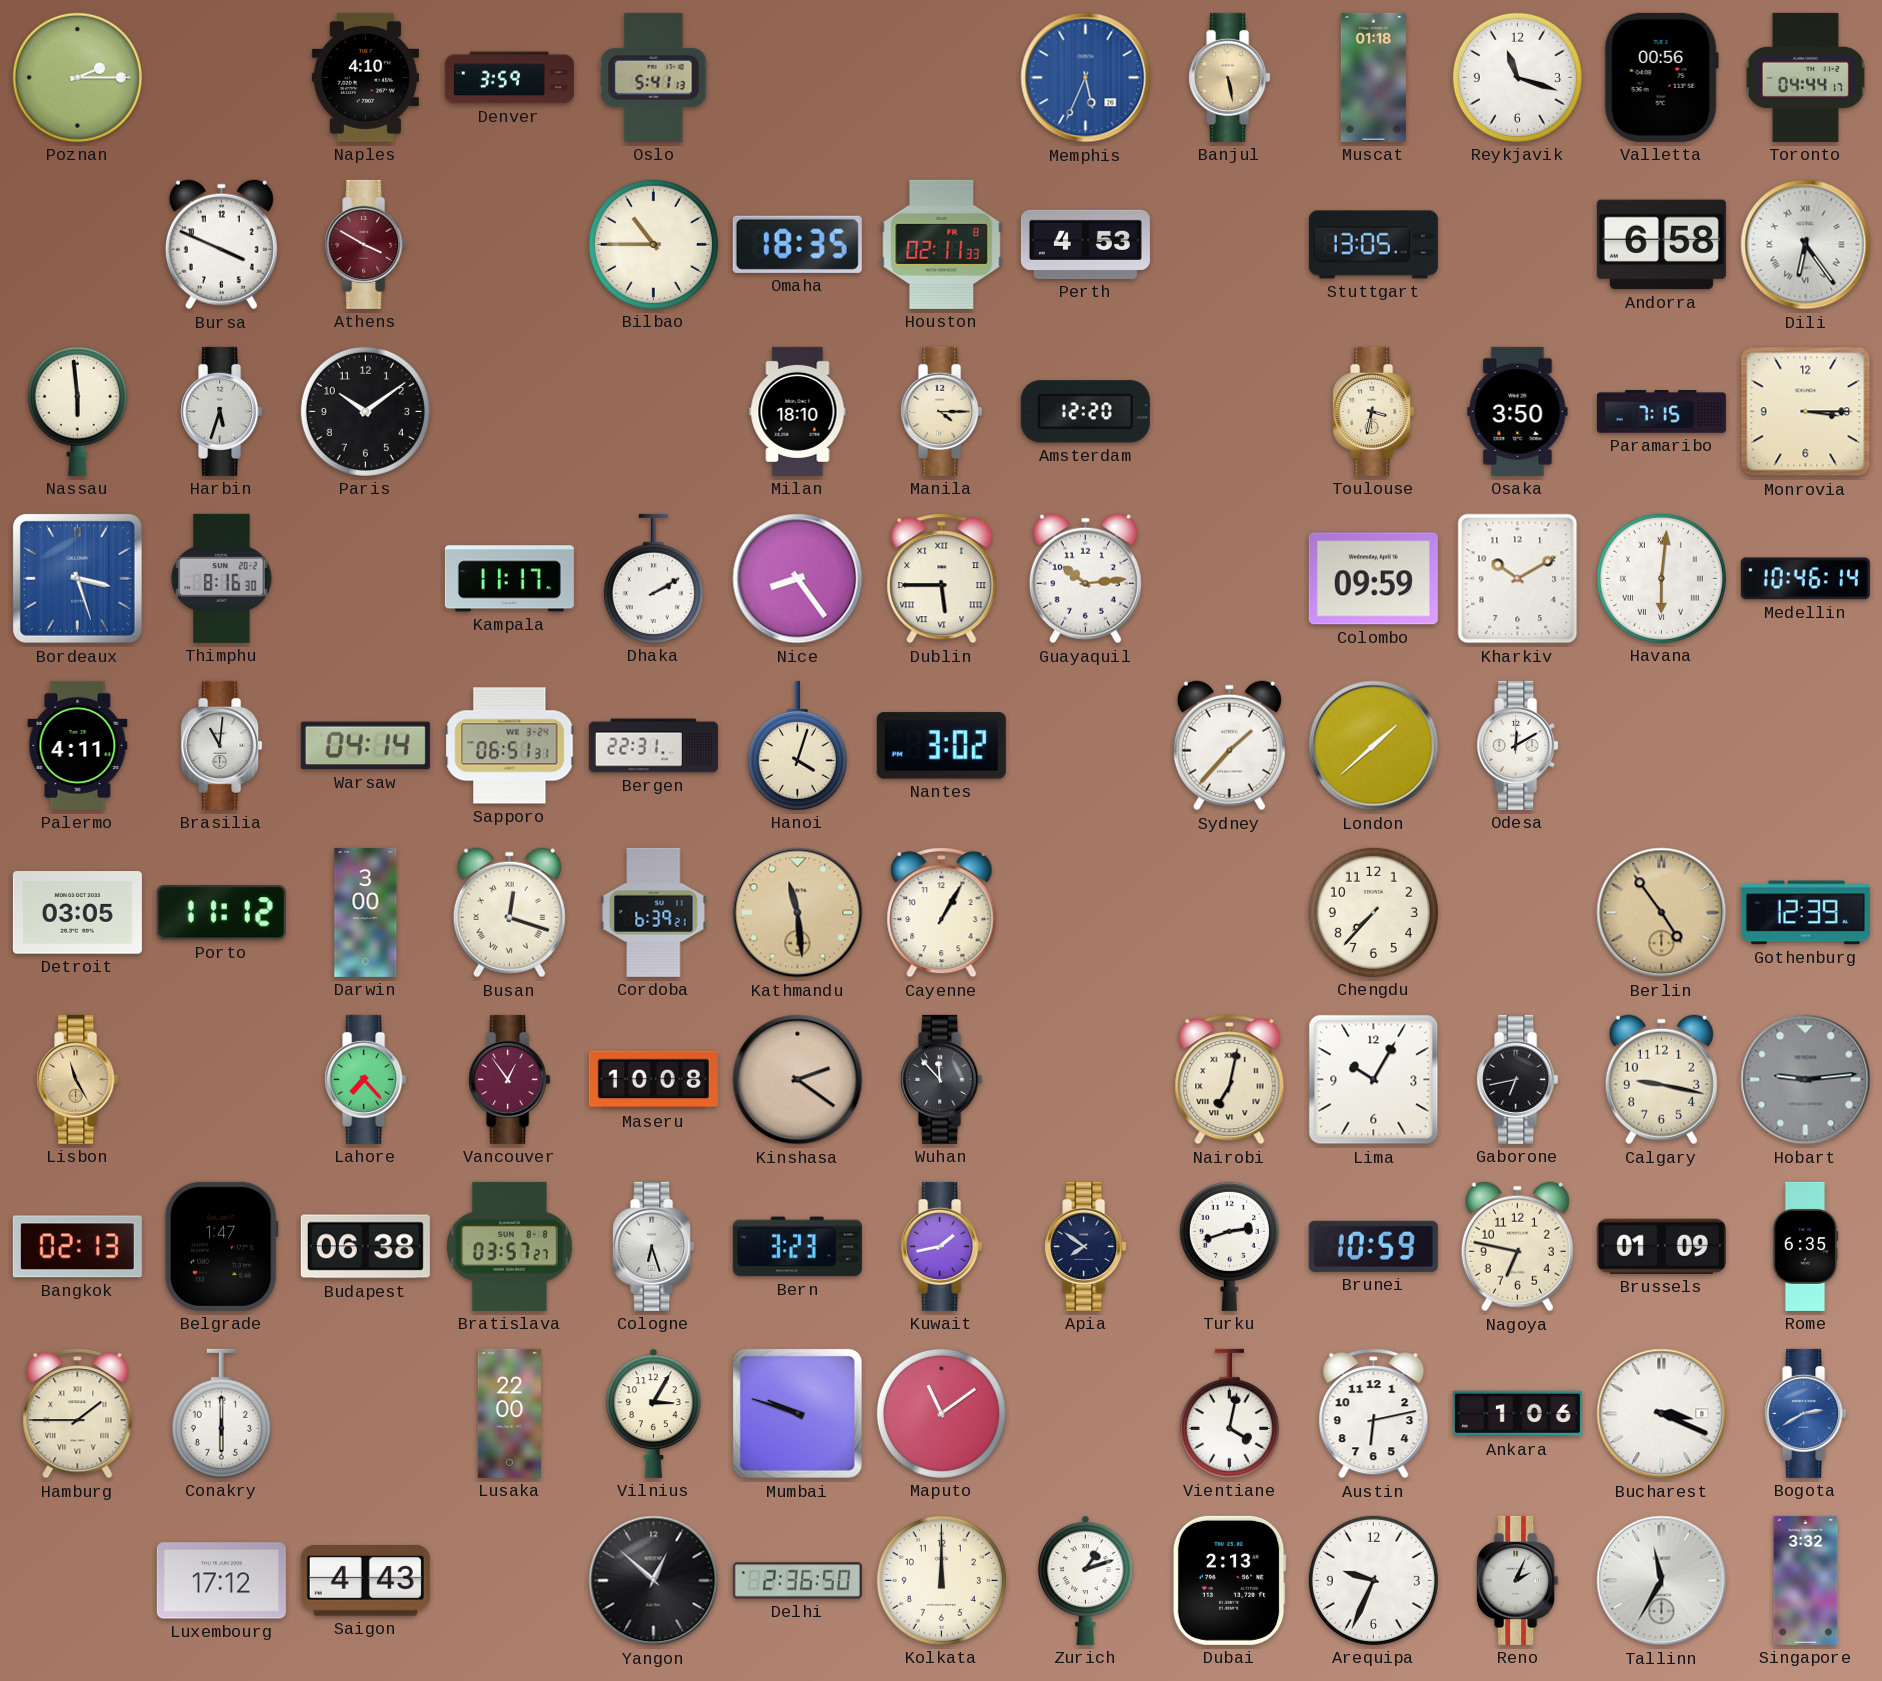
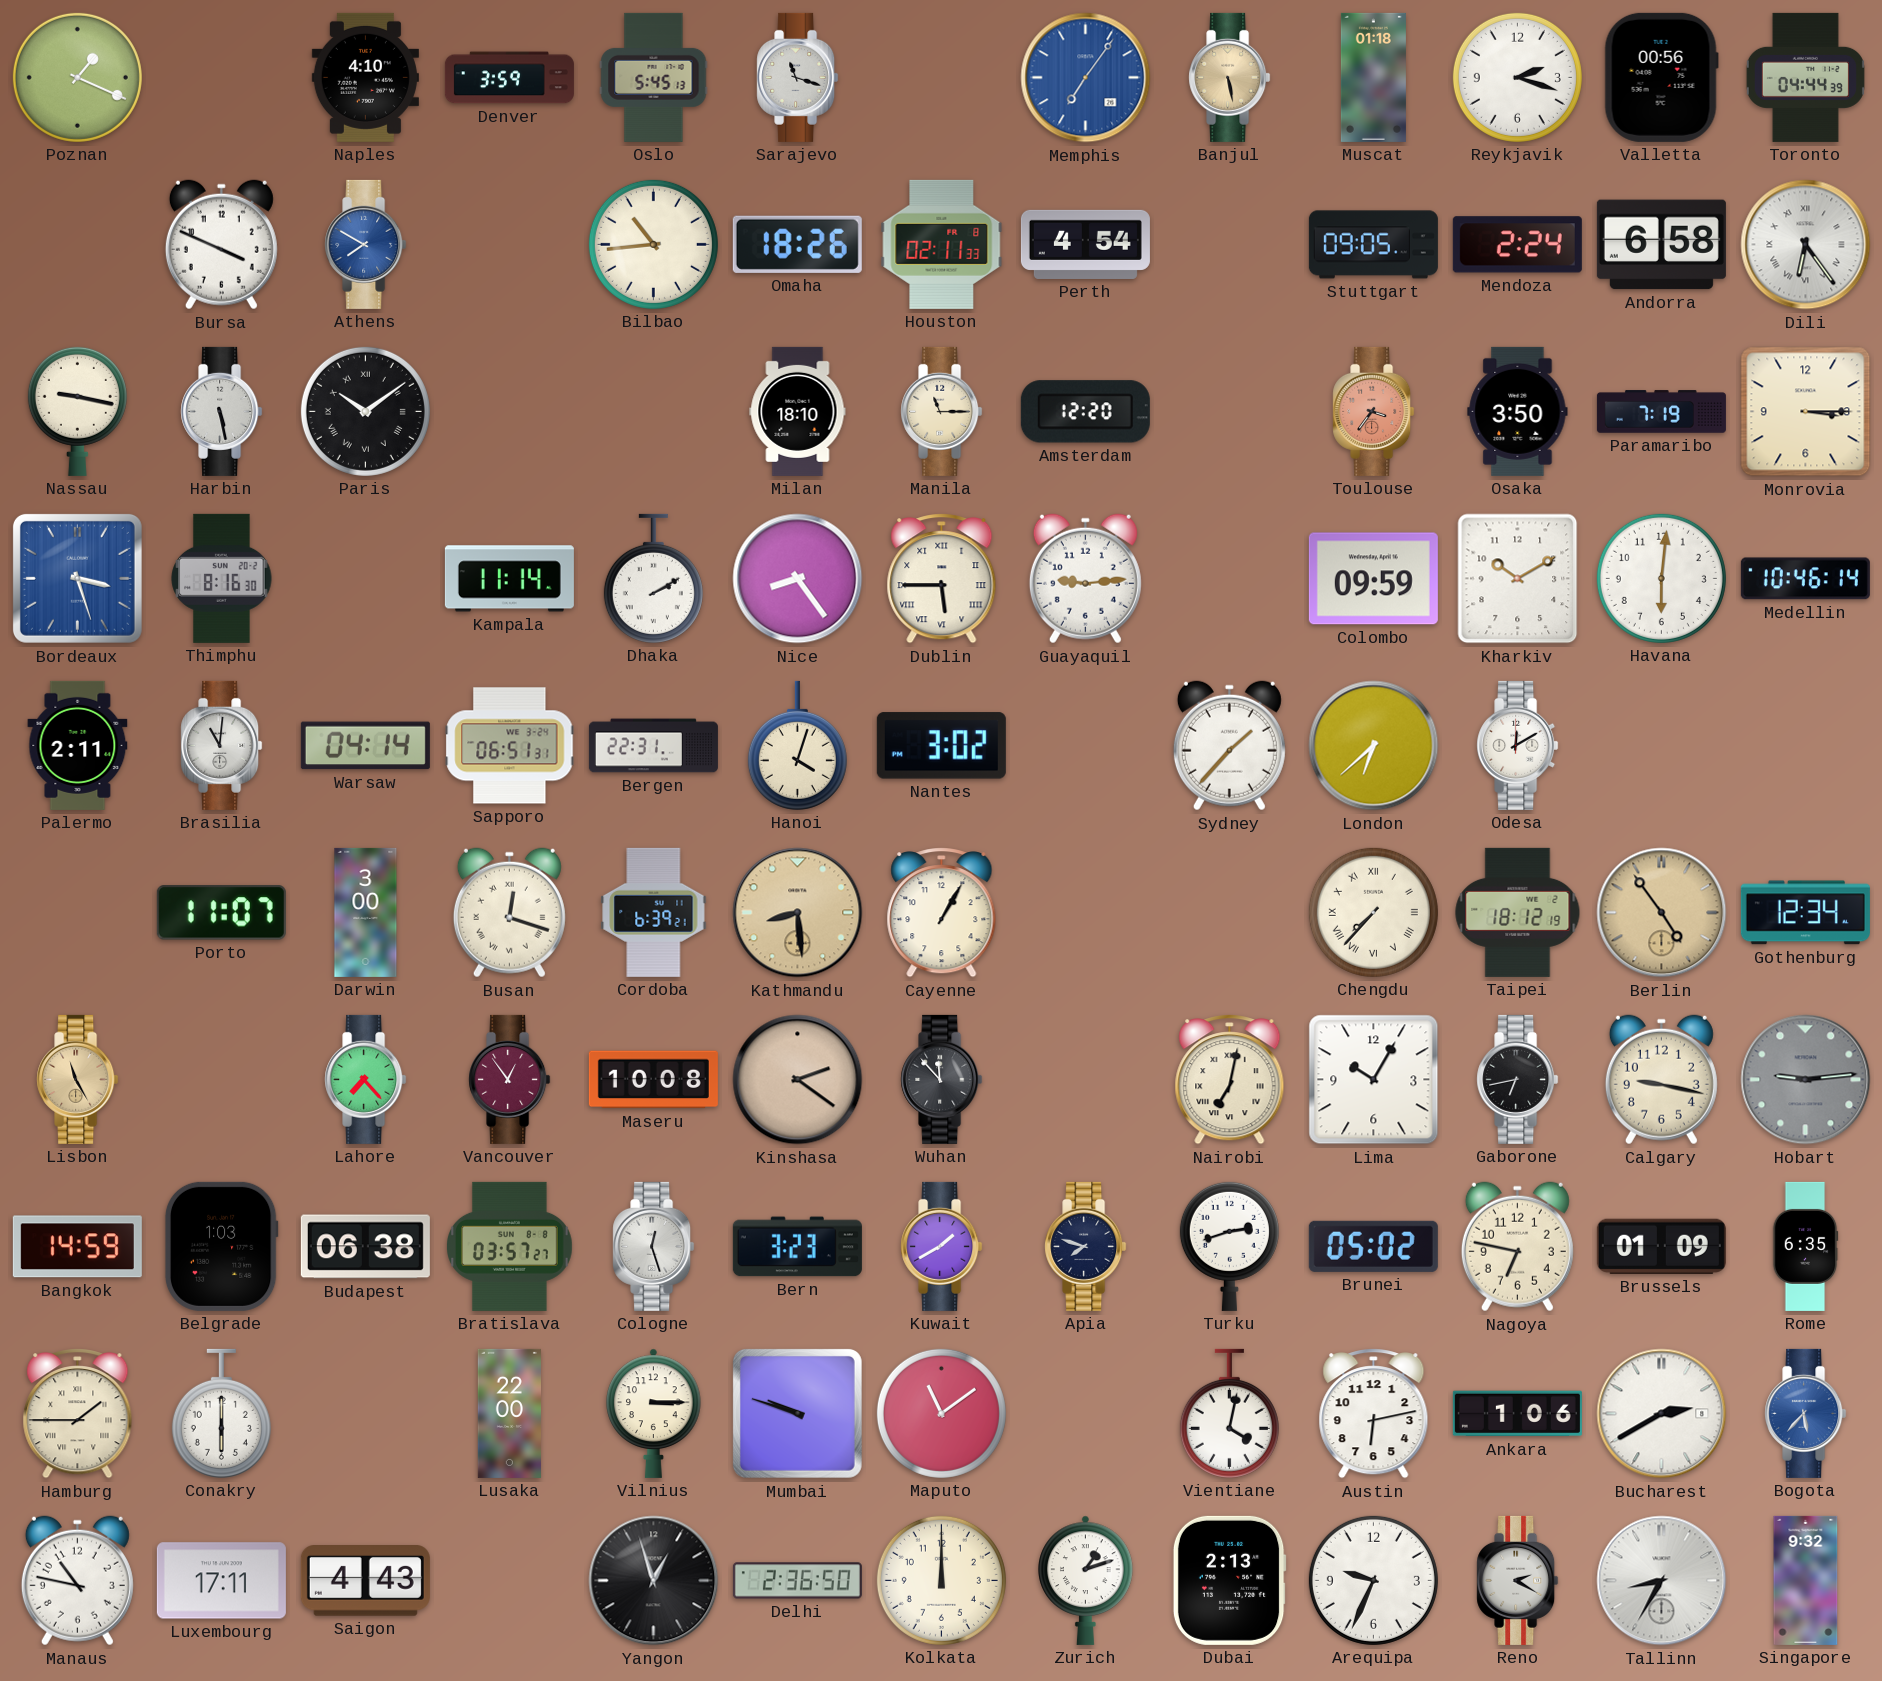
Poznan: 2:15 -> 1:19 (77, 77)
Oslo: 5:41 -> 5:45 (654, 77)
Sarajevo: none -> 11:18 (798, 77)
Memphis: 5:34 -> 7:06 (1086, 78)
Reykjavik: 11:18 -> 2:18 (1517, 77)
Toronto: 04:44:17 -> 04:44:39 (1805, 77)
Athens: 3:50 -> 7:50 (366, 244)
Athens dial: burgundy -> blue (366, 244)
Bilbao: 10:45 -> 10:44 (653, 244)
Omaha: 18:35 -> 18:26 (797, 244)
Perth: 4:53 -> 4:54 (1085, 244)
Stuttgart: 13:05 -> 09:05 (1373, 245)
Mendoza: none -> 2:24 (1517, 245)
Nassau: 5:59 -> 9:17 (77, 411)
Harbin: 5:33 -> 5:28 (222, 411)
Paris numerals: Arabic -> Roman (365, 411)
Manila: 4:15 -> 11:15 (942, 411)
Toulouse: 3:32 -> 3:36 (1374, 411)
Toulouse dial: cream -> salmon (1374, 411)
Paramaribo: 7:15 -> 7:19 (1661, 412)
Kampala: 11:17 -> 11:14 (509, 579)
Guayaquil: 10:14 -> 9:14 (1085, 579)
Havana numerals: Roman -> Arabic (1661, 578)
Palermo: 4:11 -> 2:11 (78, 745)
London: 1:38 -> 6:38 (1374, 746)
Detroit: 03:05 -> none (77, 913)
Porto: 11:12 -> 11:07 (221, 913)
Kathmandu: 11:29 -> 8:29 (798, 913)
Chengdu numerals: Arabic -> Roman (1373, 912)
Taipei: none -> 18:12 (1518, 912)
Gothenburg: 12:39 -> 12:34 (1805, 913)
Bangkok: 02:13 -> 14:59 (77, 1247)
Belgrade: 1:47 -> 1:03 (221, 1246)
Cologne: 6:27 -> 12:27 (654, 1246)
Kuwait: 1:43 -> 1:40 (942, 1246)
Apia: 7:51 -> 7:48 (1086, 1246)
Brunei: 10:59 -> 05:02 (1373, 1246)
Vilnius: 3:05 -> 3:15 (654, 1413)
Bucharest: 3:19 -> 2:40 (1662, 1414)
Bogota: 2:40 -> 5:37 (1806, 1413)
Manaus: none -> 10:47 (77, 1581)
Luxembourg: 17:12 -> 17:11 (221, 1581)
Yangon: 12:52 -> 12:57 (654, 1581)
Reno: 2:04 -> 2:20 (1518, 1580)
Tallinn: 11:35 -> 8:35 (1662, 1581)
Singapore: 3:32 -> 9:32 (1806, 1580)
